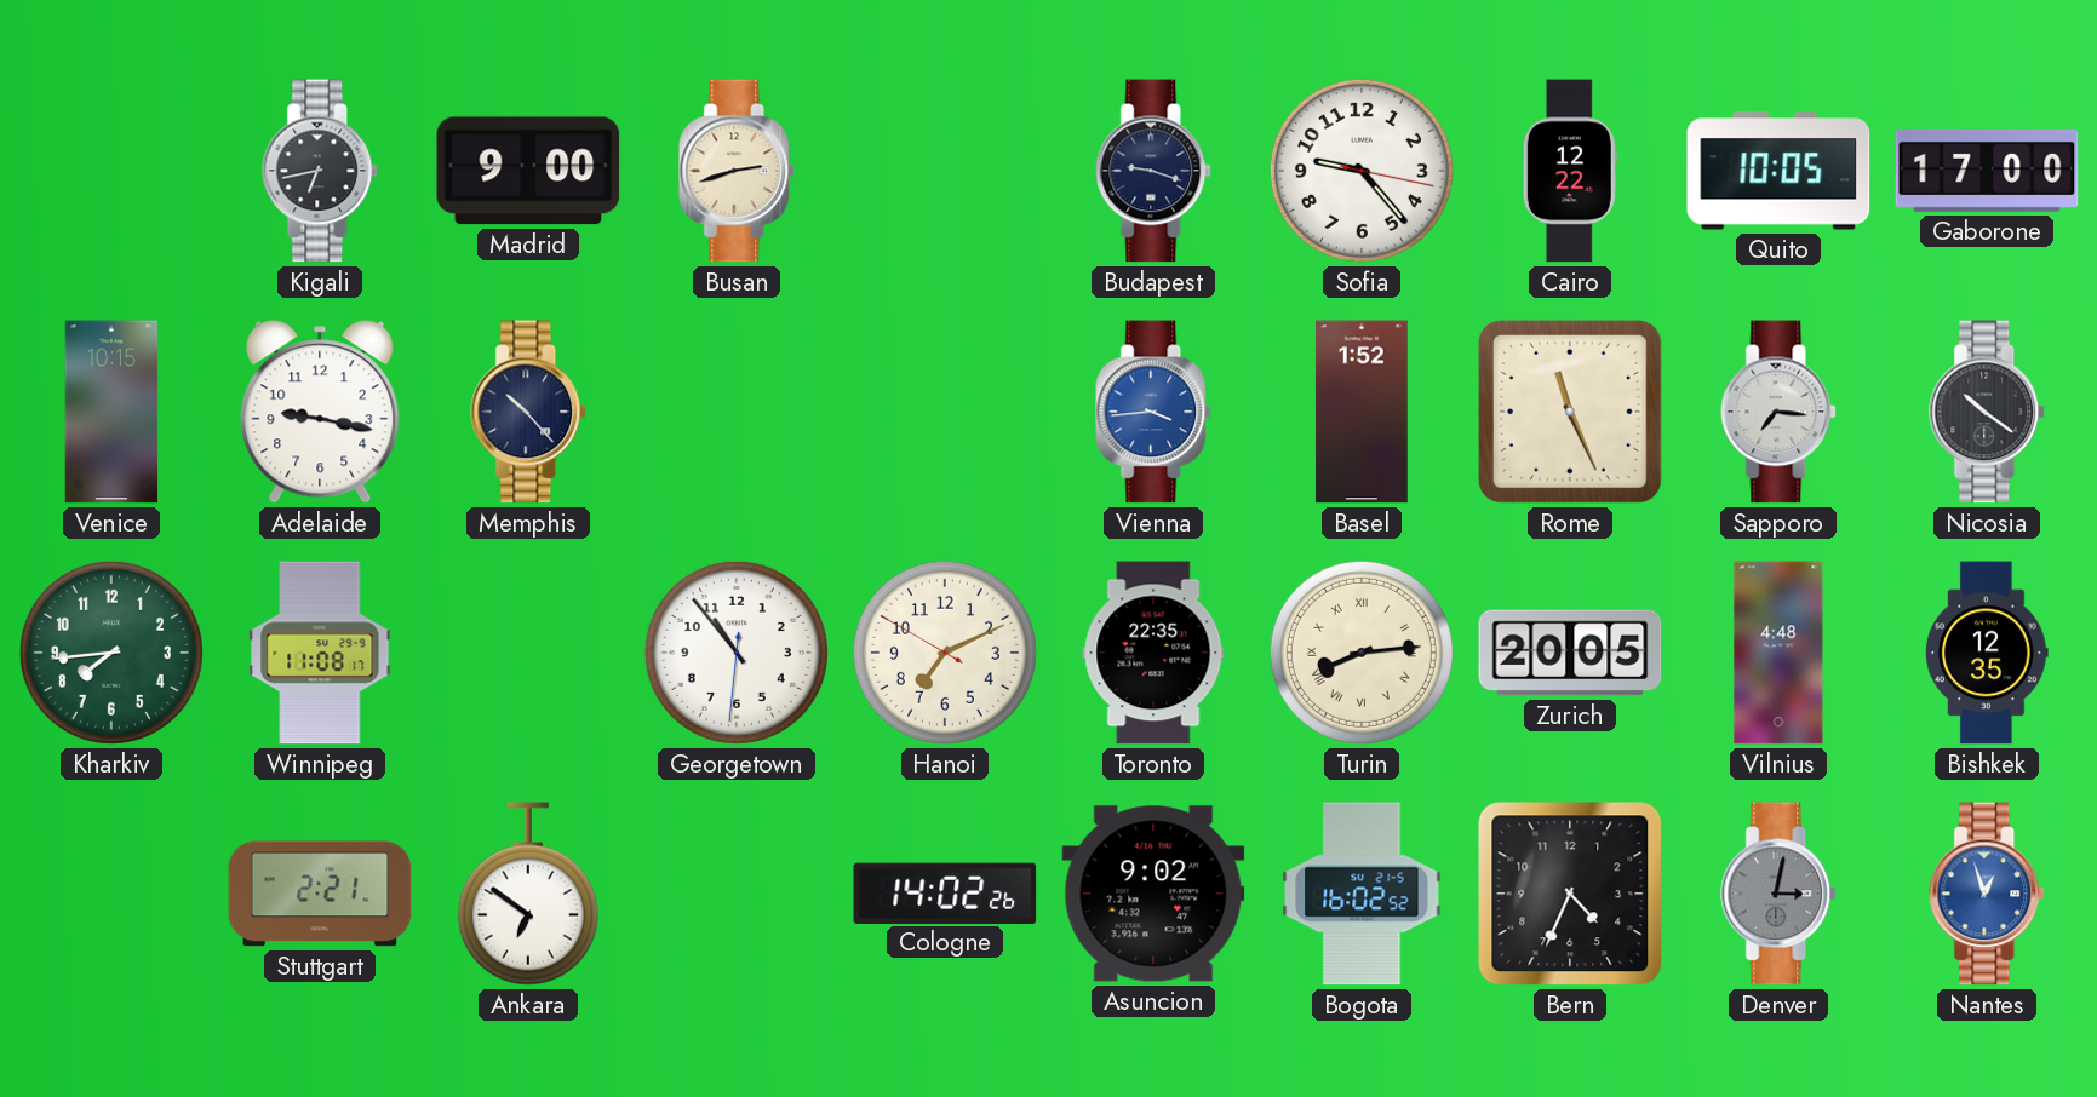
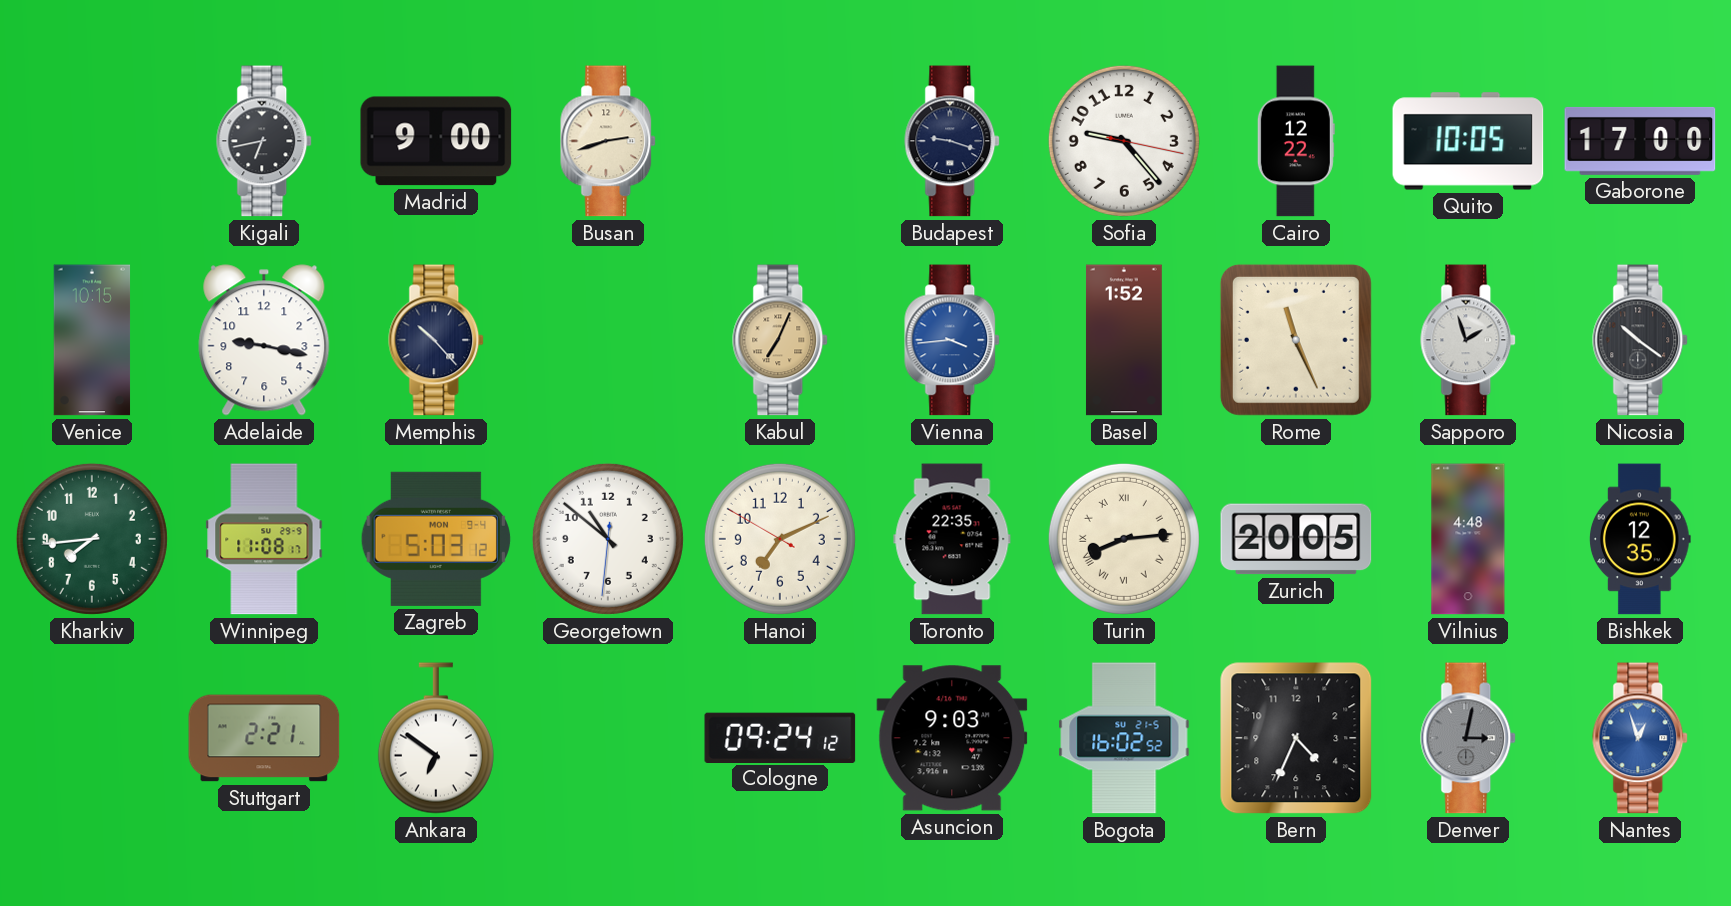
Kabul: none -> 7:04 (781, 340)
Sapporo: 7:16 -> 1:57 (1469, 340)
Zagreb: none -> 5:03 (435, 539)
Georgetown: 10:53 -> 10:51 (608, 539)
Cologne: 14:02 -> 09:24 (780, 737)
Asuncion: 9:02 -> 9:03 (952, 738)
